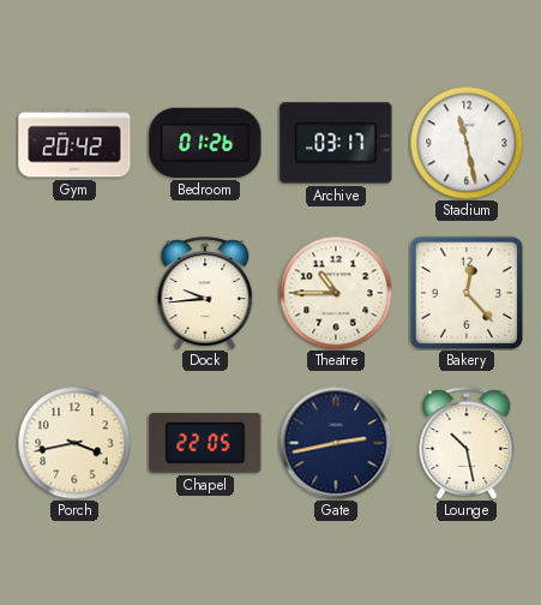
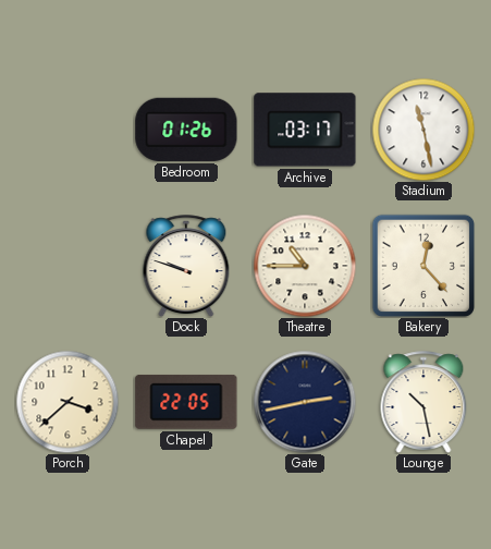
Gym: 20:42 -> none (74, 143)
Dock: 9:44 -> 9:48 (186, 266)
Porch: 3:43 -> 3:38 (67, 402)
